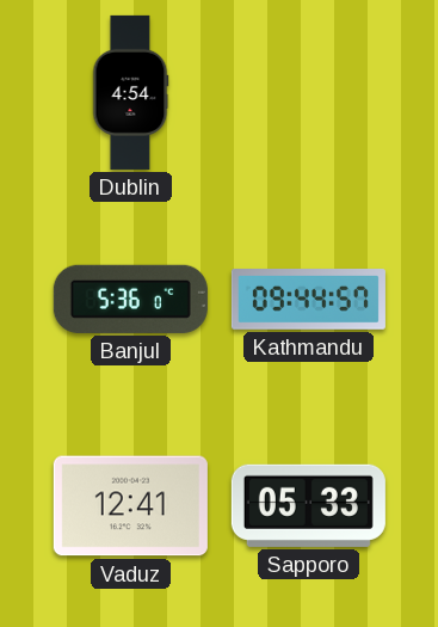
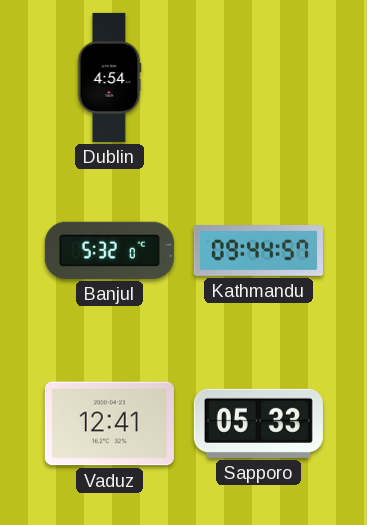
Banjul: 5:36 -> 5:32 (109, 250)
